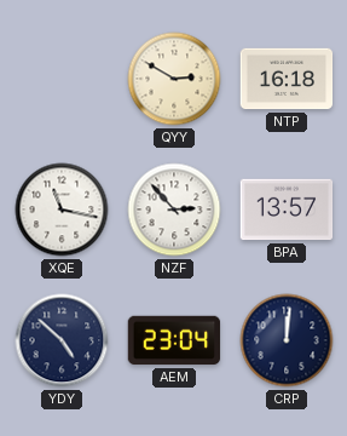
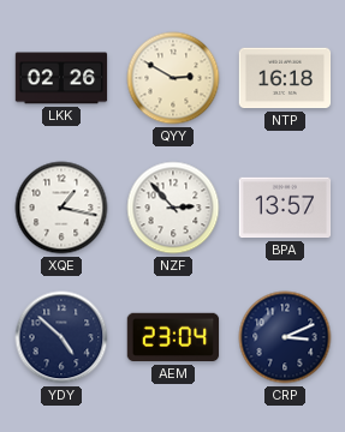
LKK: none -> 02:26 (61, 78)
XQE: 11:17 -> 1:17 (61, 208)
CRP: 12:01 -> 3:11 (285, 337)
